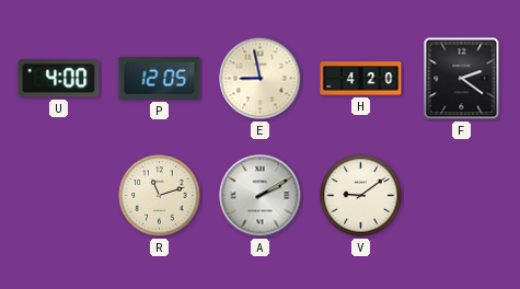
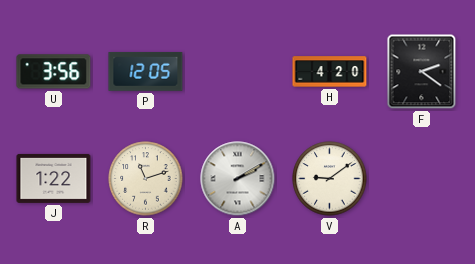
U: 4:00 -> 3:56 (54, 72)
E: 8:58 -> none (261, 79)
J: none -> 1:22 (54, 178)
